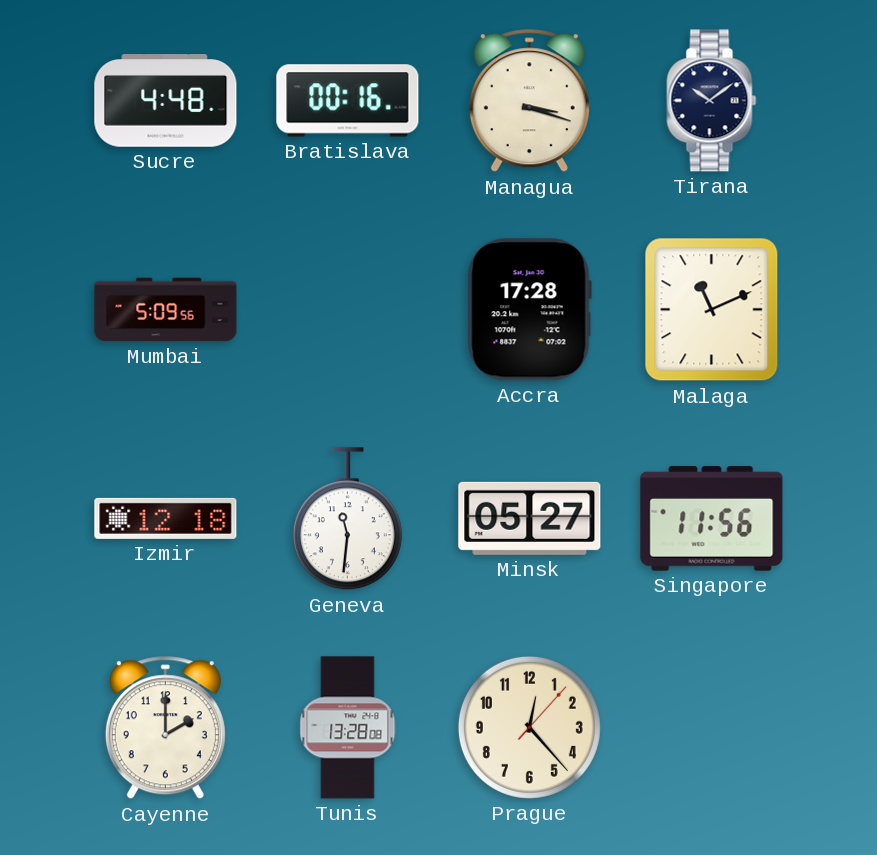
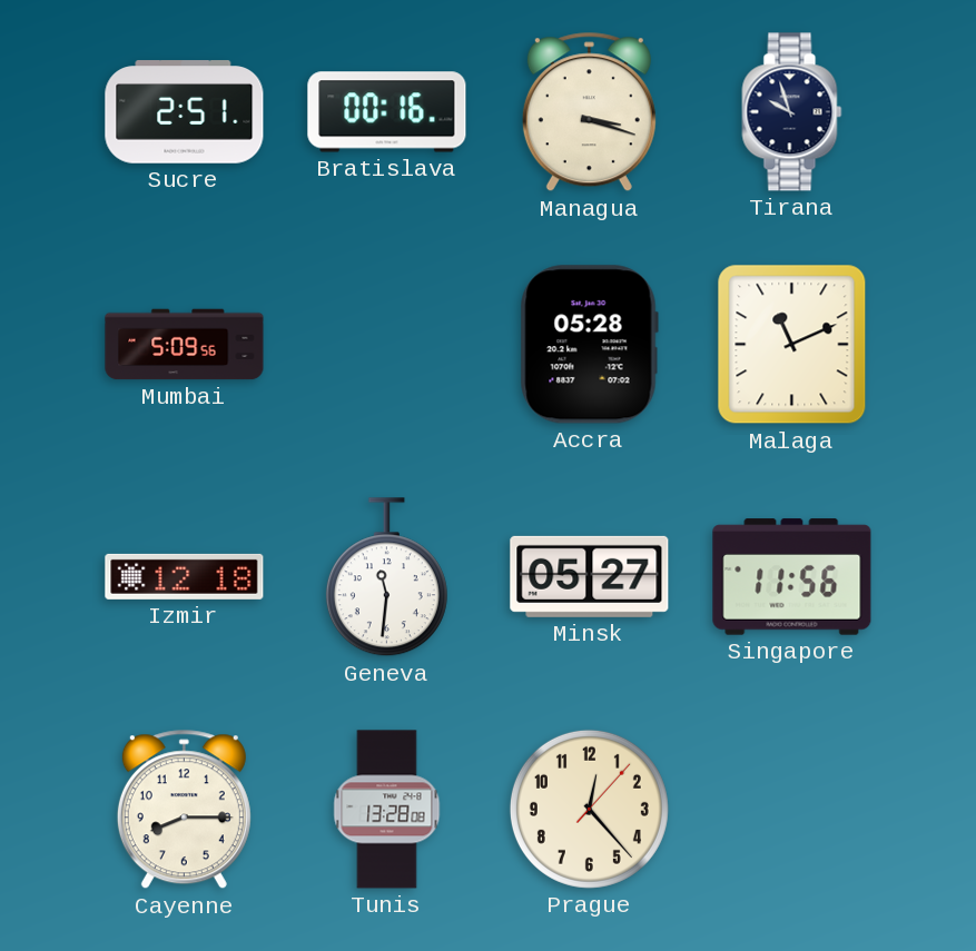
Sucre: 4:48 -> 2:51 (185, 112)
Tirana: 10:09 -> 9:57 (792, 112)
Accra: 17:28 -> 05:28 (589, 345)
Cayenne: 2:00 -> 8:15 (184, 810)
